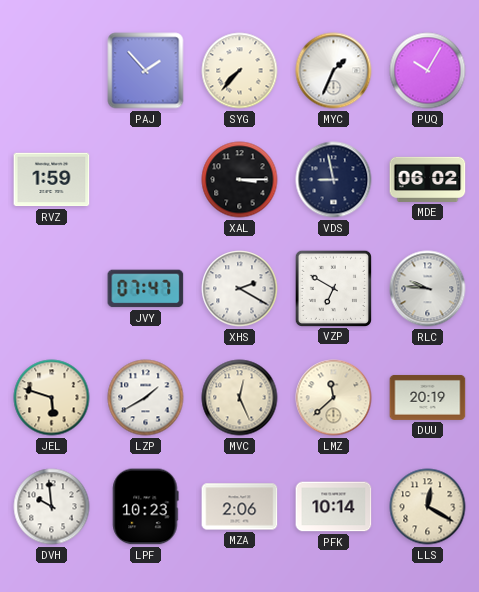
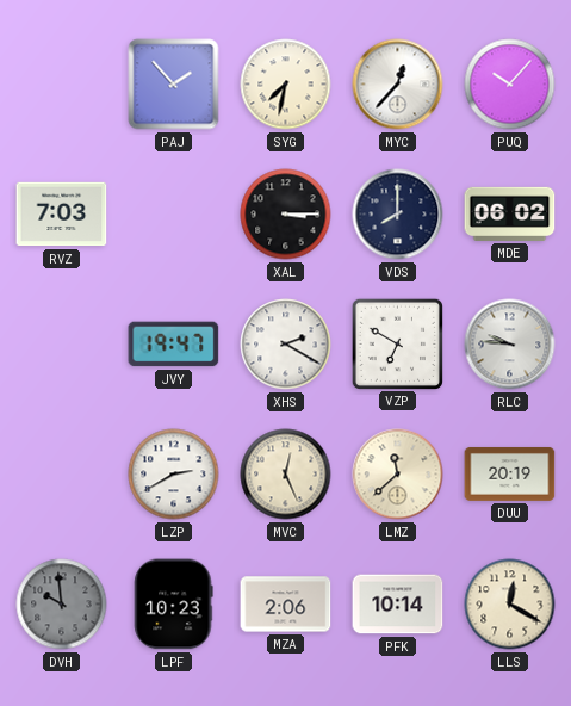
SYG: 7:37 -> 7:32 (286, 85)
MYC: 1:34 -> 12:37 (398, 85)
PUQ: 10:05 -> 10:07 (510, 85)
RVZ: 1:59 -> 7:03 (62, 215)
VDS: 8:58 -> 8:00 (398, 215)
JVY: 07:47 -> 19:47 (174, 345)
JEL: 5:48 -> none (52, 398)
LZP: 1:40 -> 2:40 (174, 475)
DVH dial: white -> grey (62, 605)
